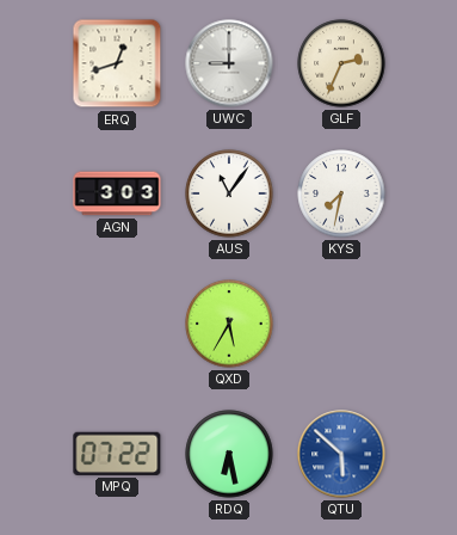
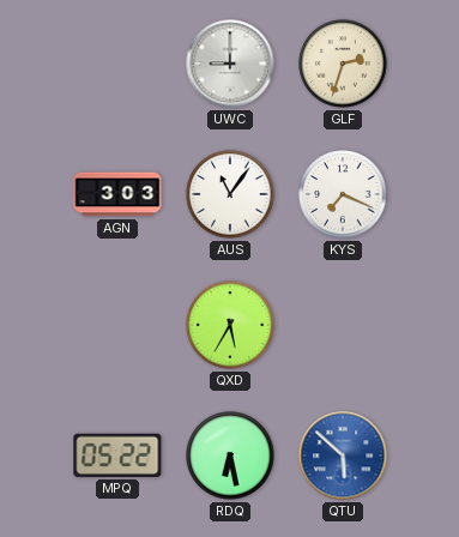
ERQ: 12:42 -> none (117, 63)
GLF: 2:34 -> 2:33 (343, 64)
KYS: 7:32 -> 7:19 (343, 194)
MPQ: 07:22 -> 05:22 (117, 455)
